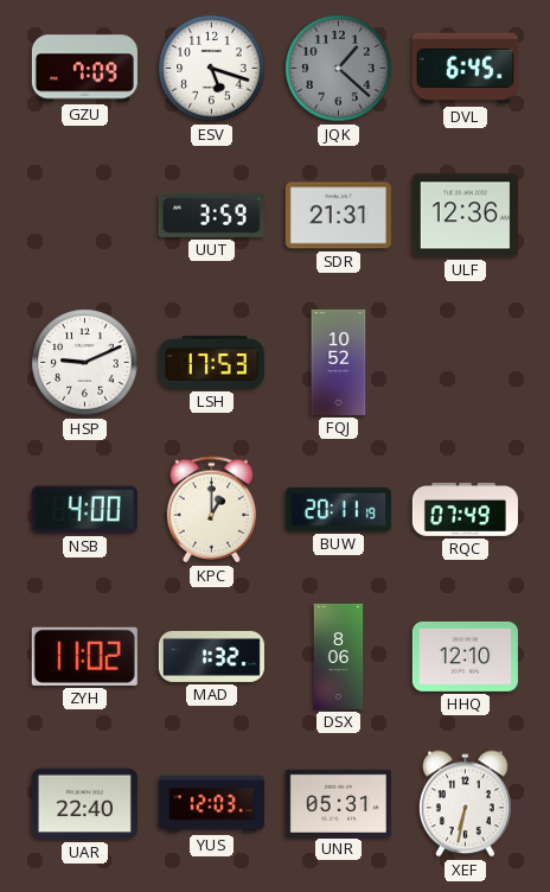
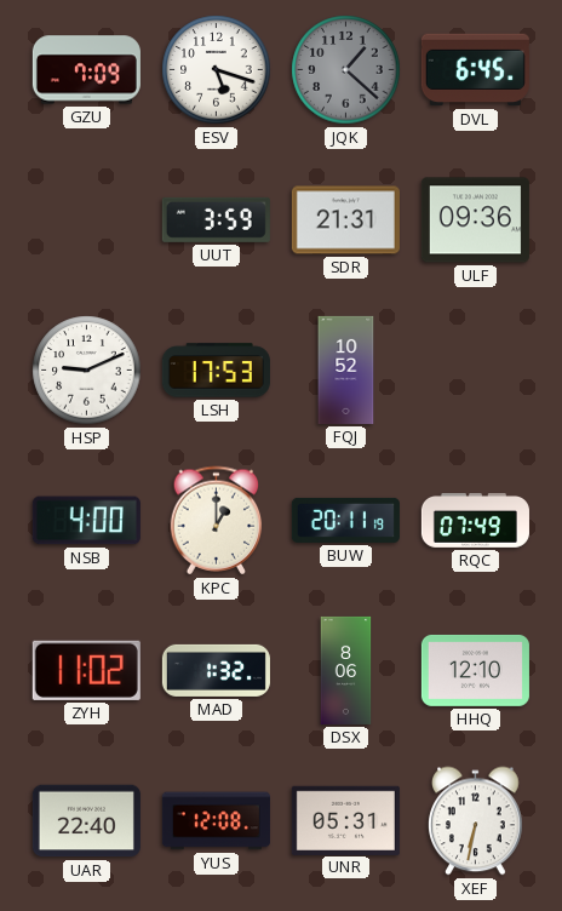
ULF: 12:36 -> 09:36 (475, 220)
YUS: 12:03 -> 12:08 (216, 821)
